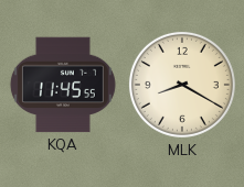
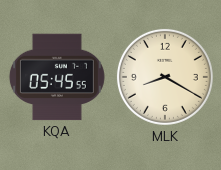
KQA: 11:45 -> 05:45 (57, 77)
